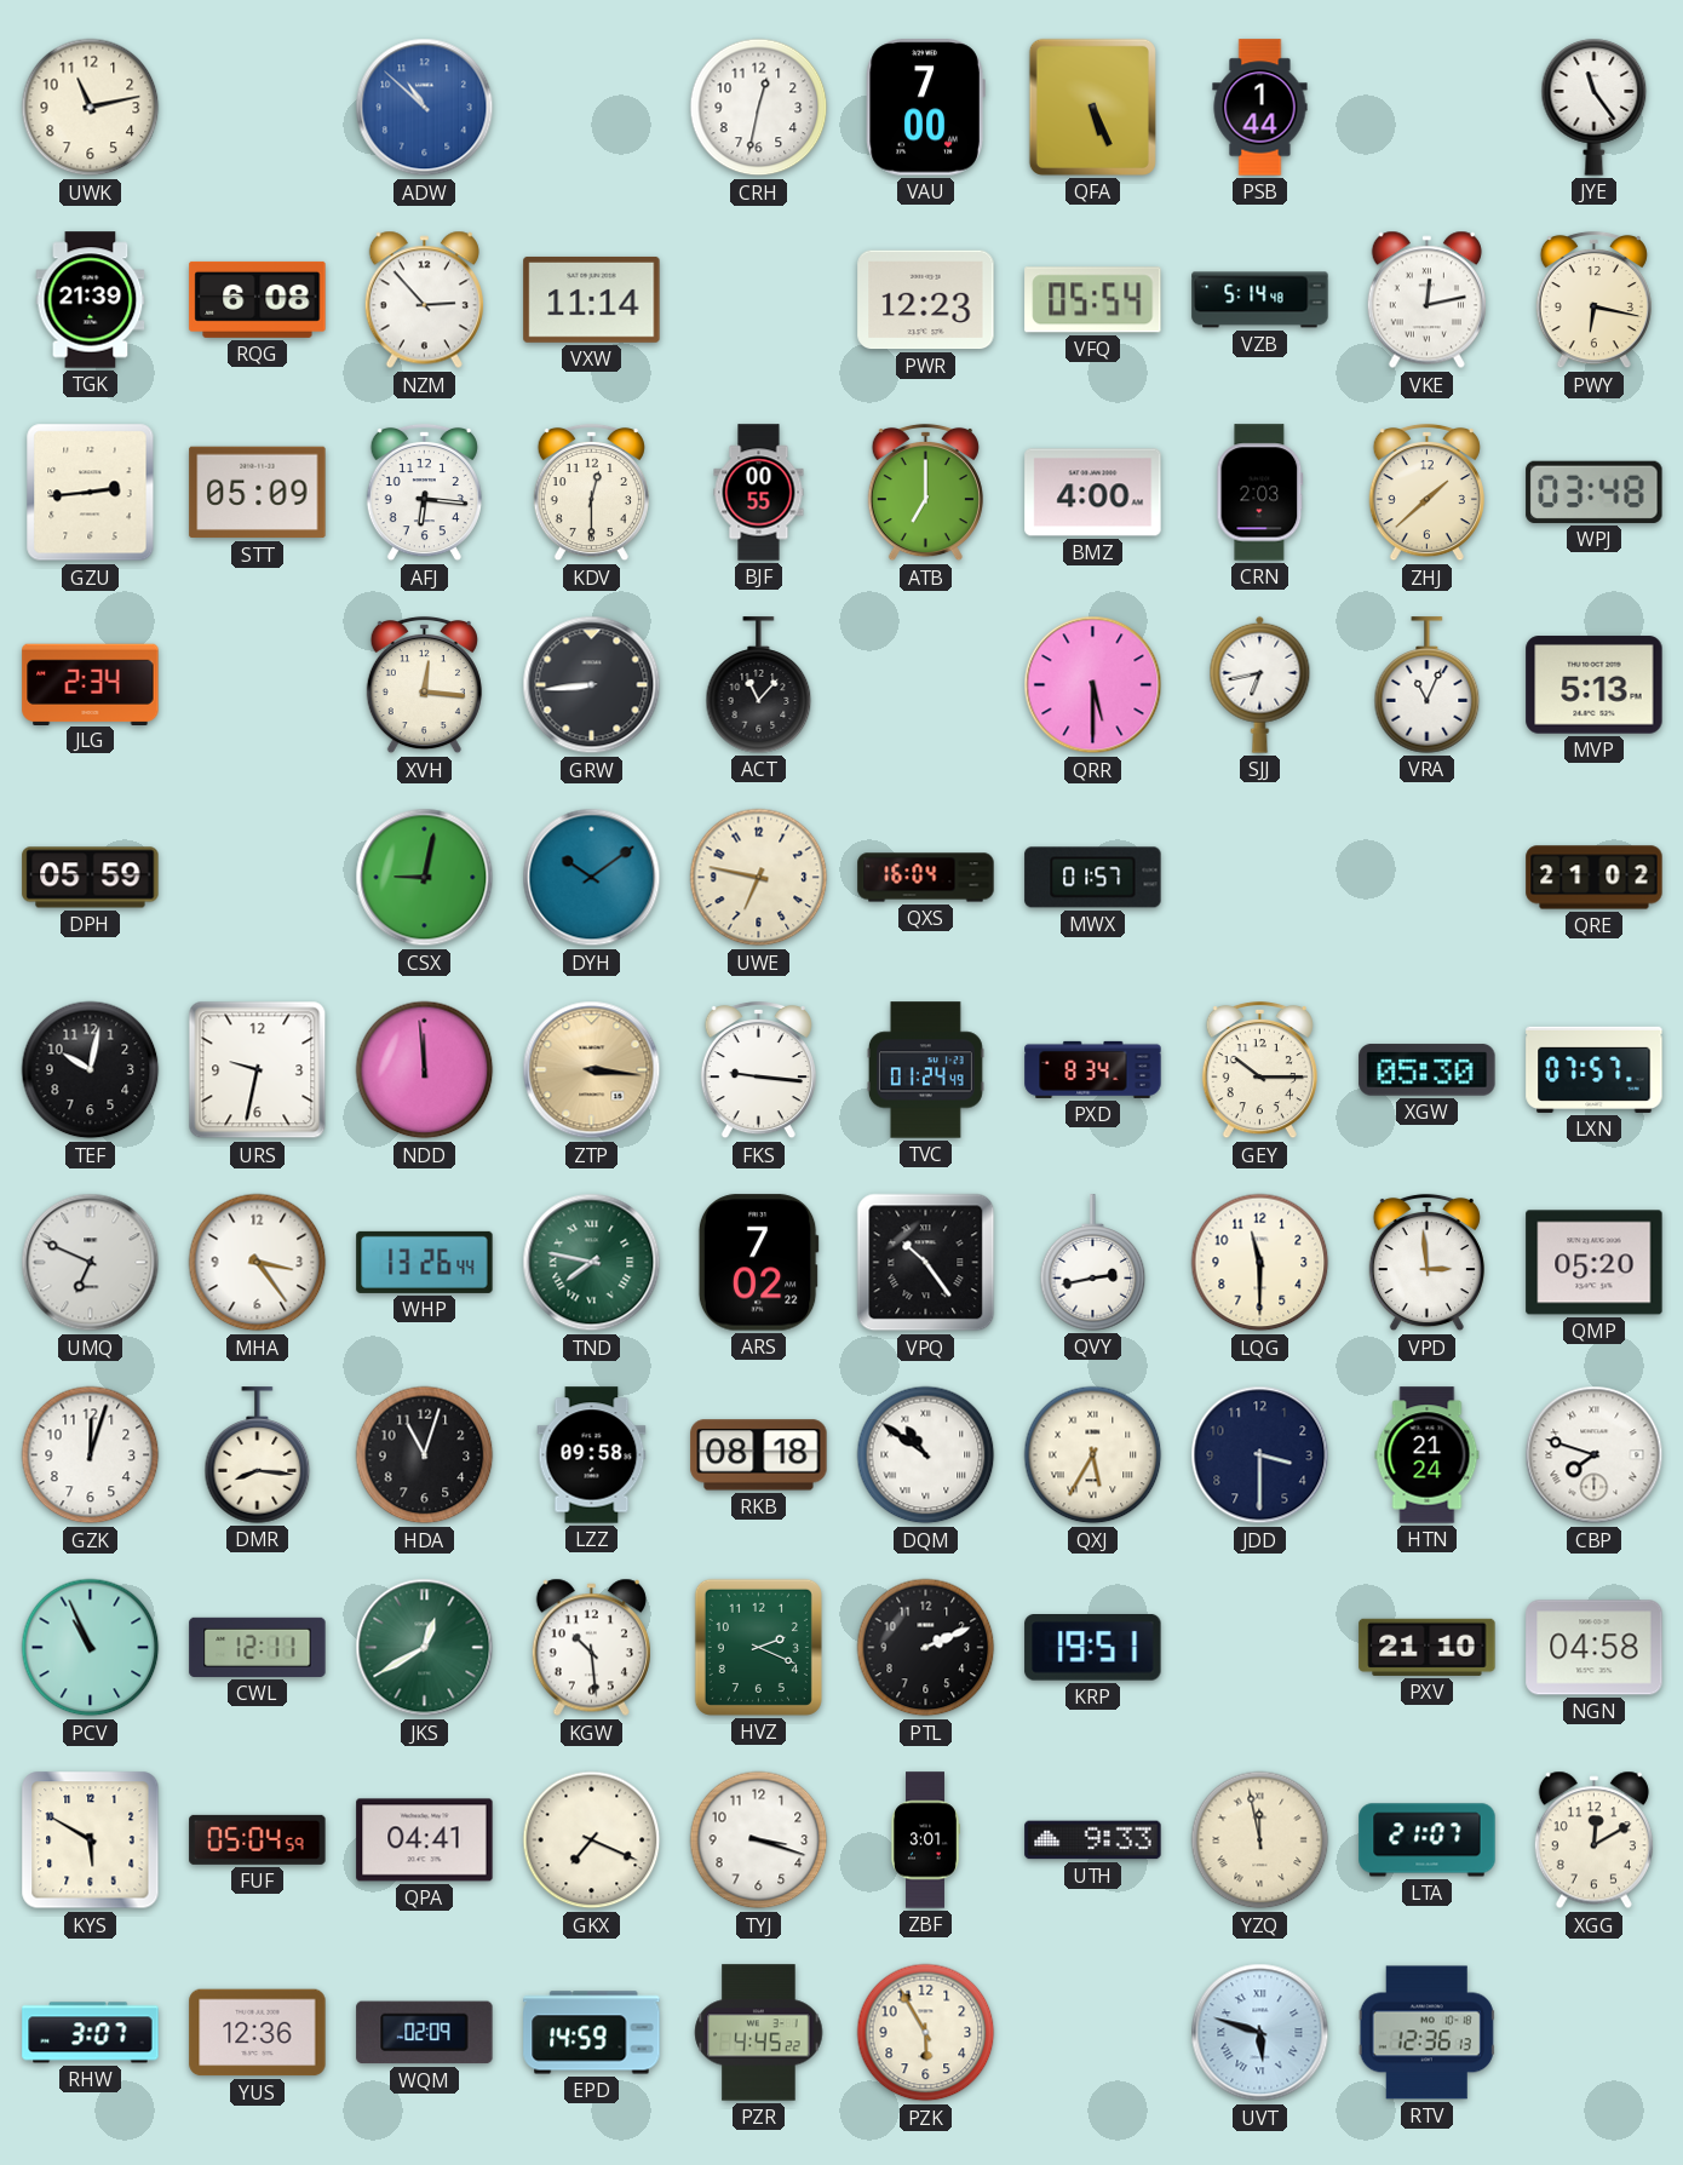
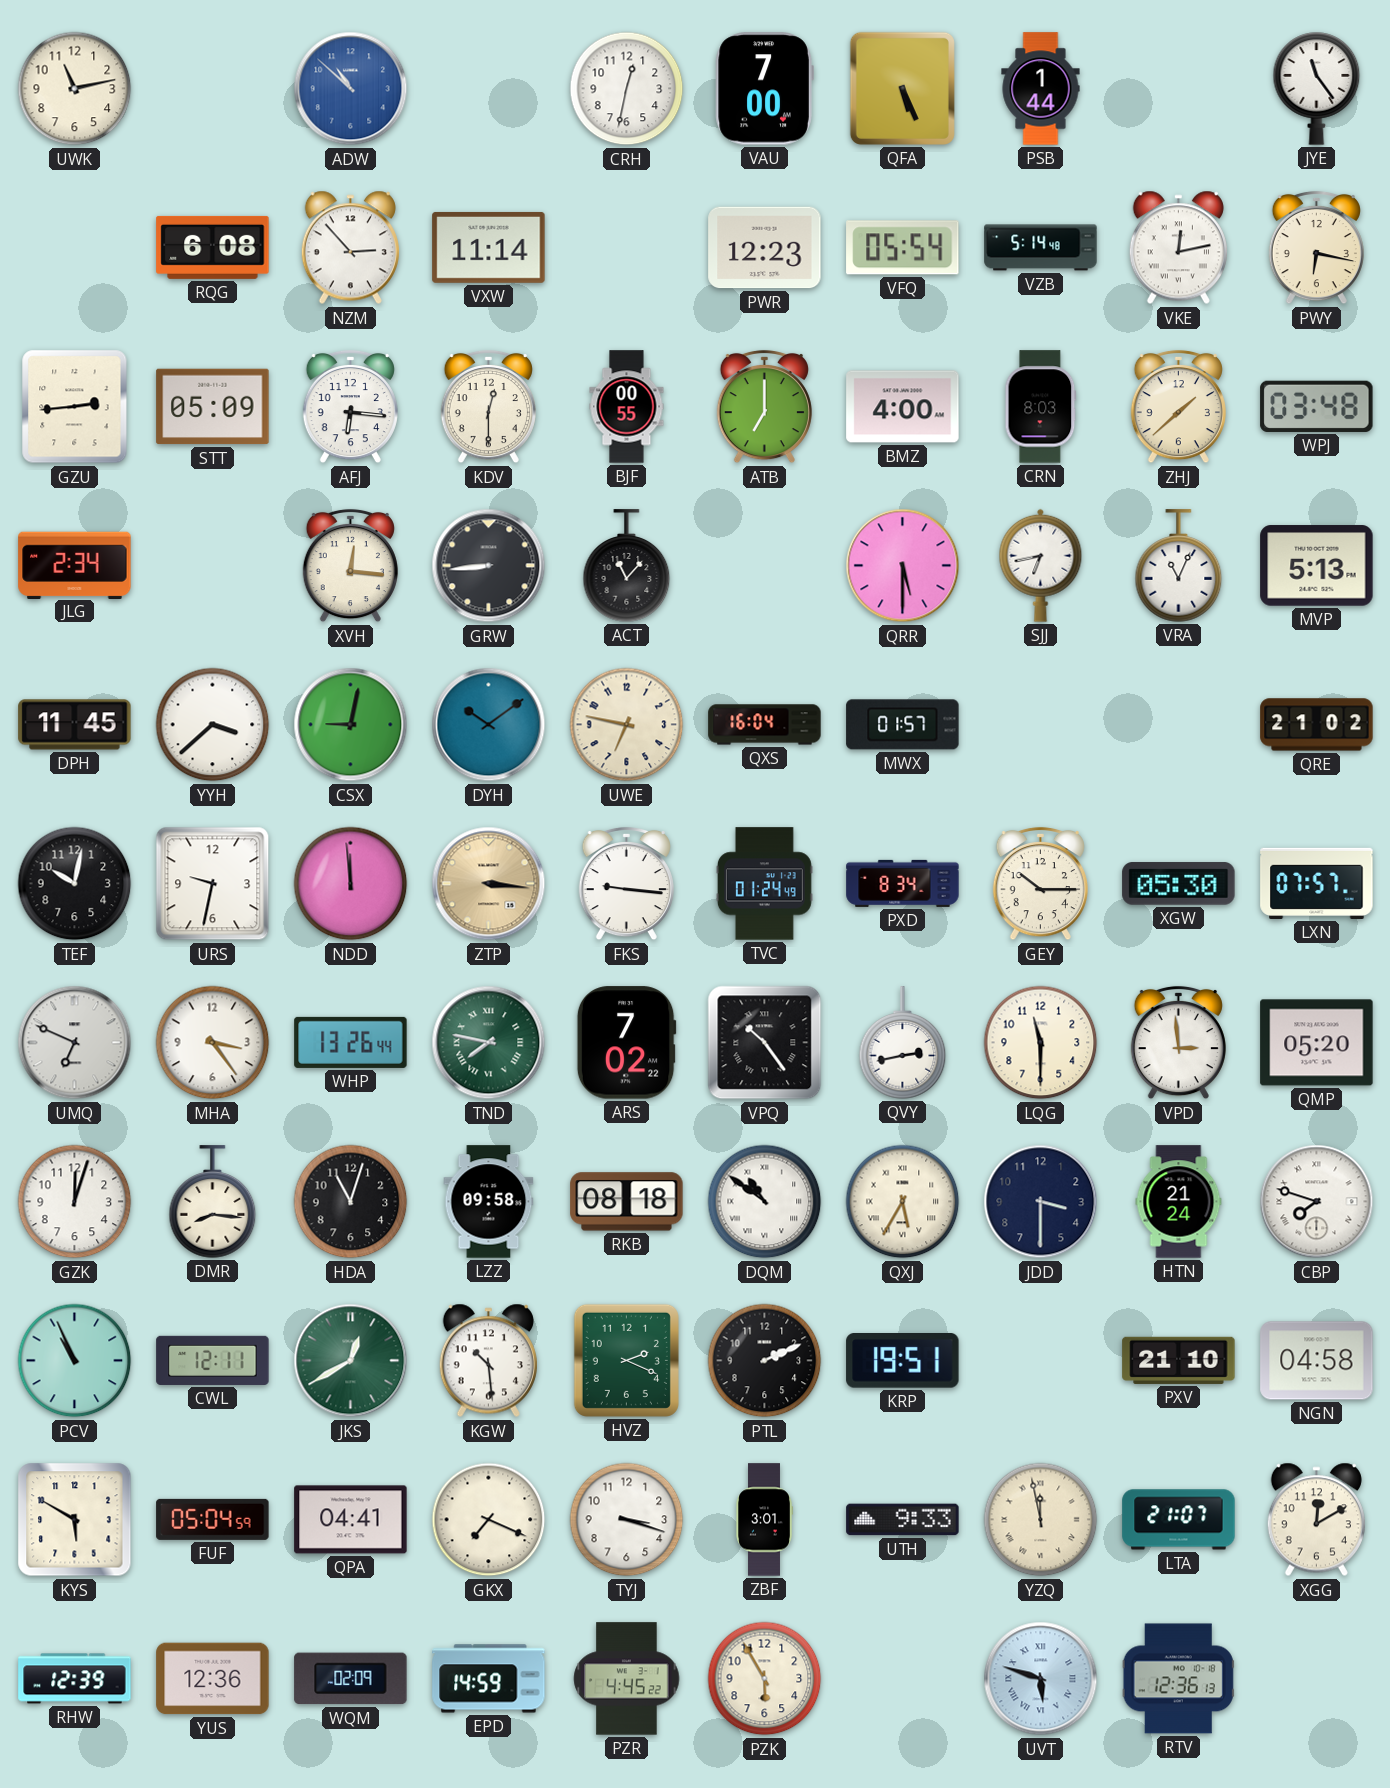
TGK: 21:39 -> none (91, 300)
CRN: 2:03 -> 8:03 (1041, 407)
DPH: 05:59 -> 11:45 (75, 725)
YYH: none -> 3:38 (213, 725)
RHW: 3:07 -> 12:39 (75, 1679)
